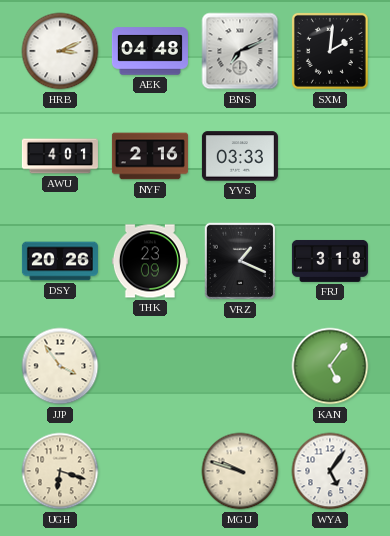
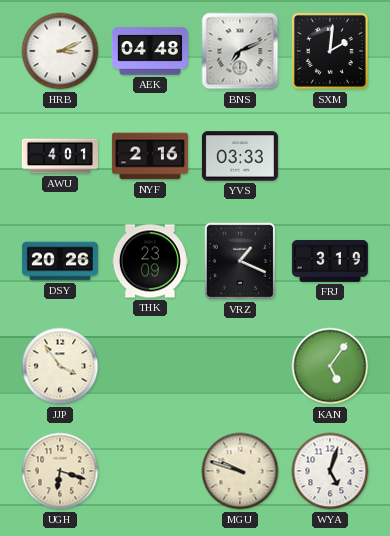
FRJ: 3:18 -> 3:19 (330, 261)
WYA: 5:06 -> 5:03 (330, 471)
